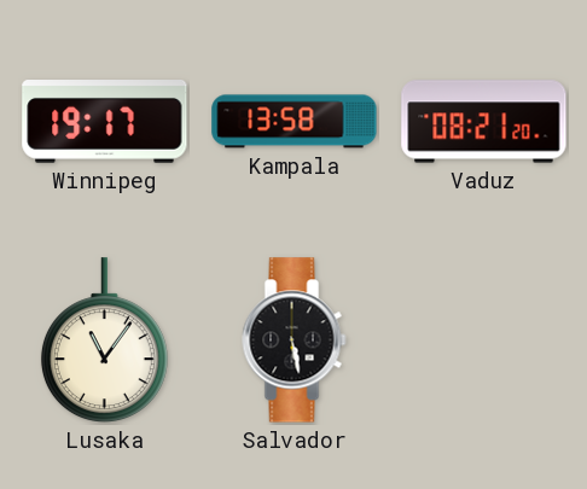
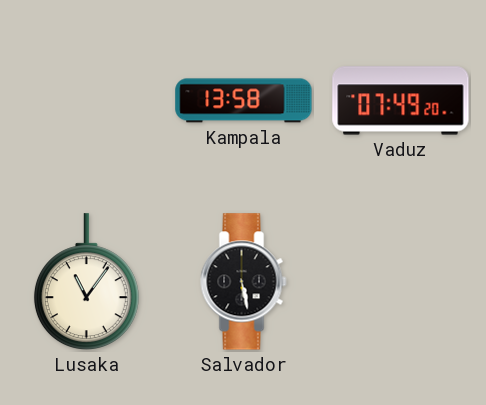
Winnipeg: 19:17 -> none (105, 122)
Vaduz: 08:21 -> 07:49 (401, 101)
